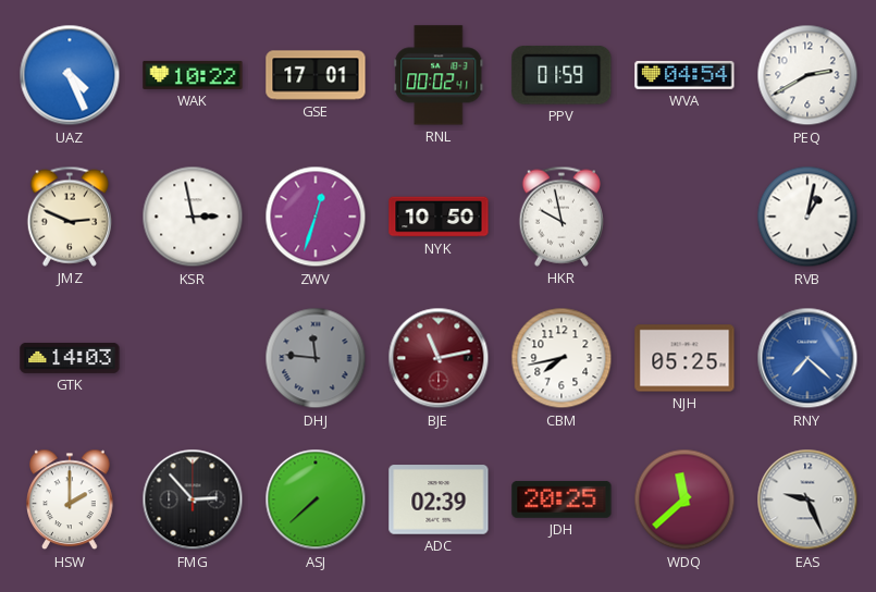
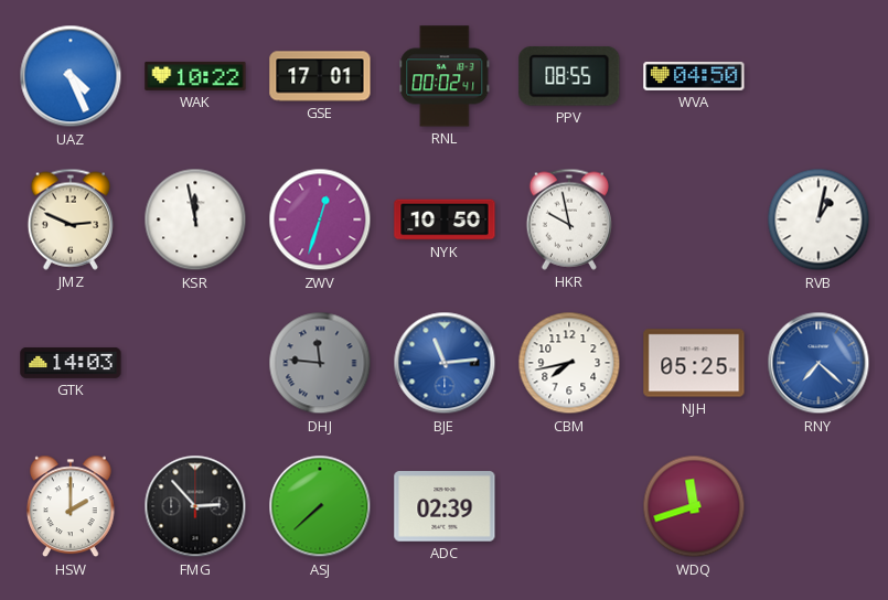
PPV: 01:59 -> 08:55 (569, 76)
WVA: 04:54 -> 04:50 (694, 76)
PEQ: 2:40 -> none (807, 75)
KSR: 2:58 -> 11:58 (195, 219)
BJE: 11:13 -> 11:14 (445, 363)
BJE dial: burgundy -> blue (445, 363)
JDH: 20:25 -> none (562, 499)
WDQ: 11:38 -> 11:42 (694, 506)
EAS: 9:26 -> none (807, 499)
